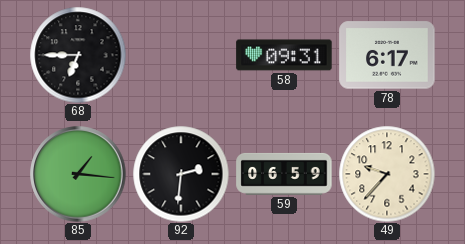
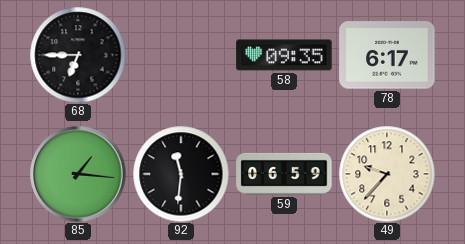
58: 09:31 -> 09:35 (284, 55)
92: 2:31 -> 11:31 (181, 174)
